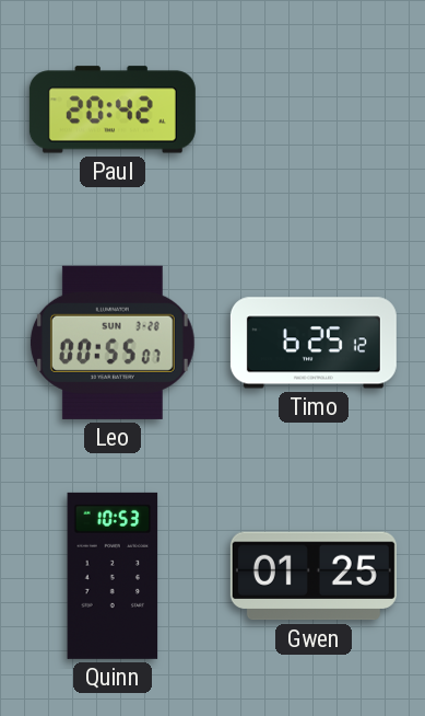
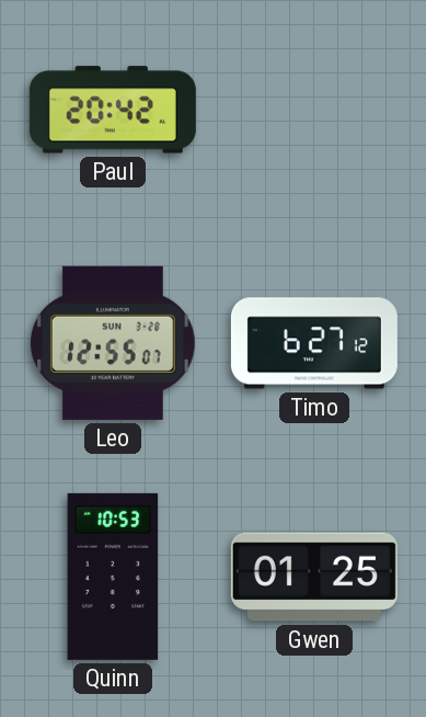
Leo: 00:55 -> 12:55 (113, 343)
Timo: 6:25 -> 6:27 (314, 343)
